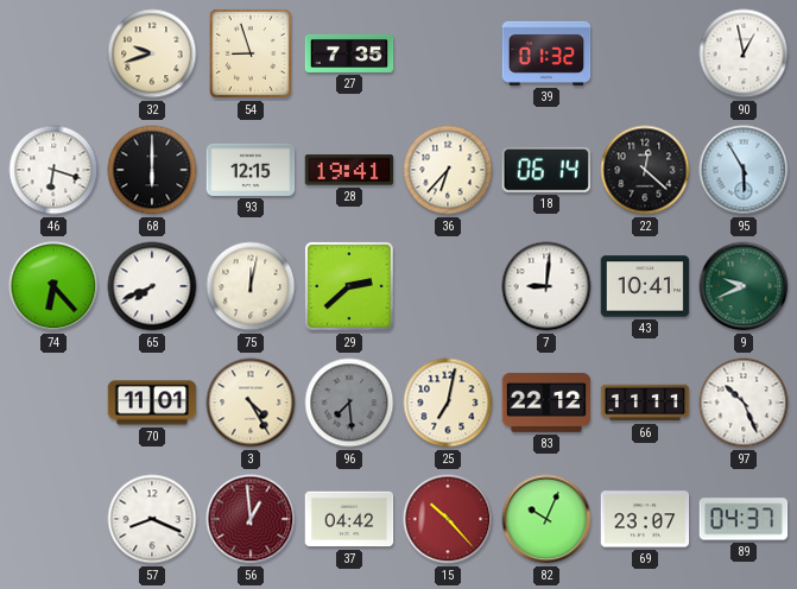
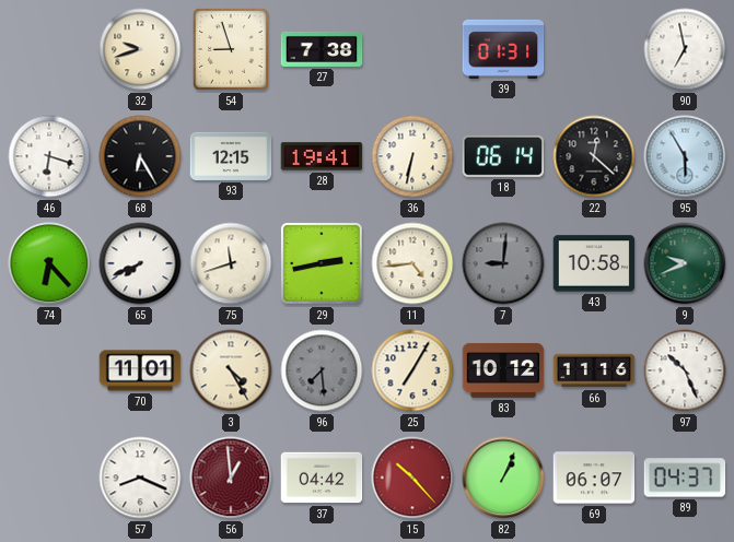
27: 7:35 -> 7:38 (322, 49)
39: 01:32 -> 01:31 (503, 49)
90: 12:58 -> 6:58 (685, 49)
68: 6:00 -> 6:25 (140, 156)
36: 6:37 -> 6:32 (412, 156)
75: 12:02 -> 11:42 (231, 263)
29: 2:38 -> 2:43 (323, 264)
11: none -> 4:44 (412, 263)
7 dial: white -> grey (503, 263)
43: 10:41 -> 10:58 (594, 263)
25: 7:02 -> 7:05 (412, 370)
83: 22:12 -> 10:12 (503, 370)
66: 11:11 -> 11:16 (594, 370)
82: 10:04 -> 1:04 (503, 478)
69: 23:07 -> 06:07 (594, 478)
